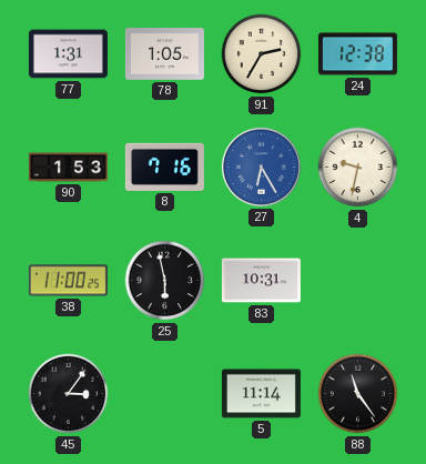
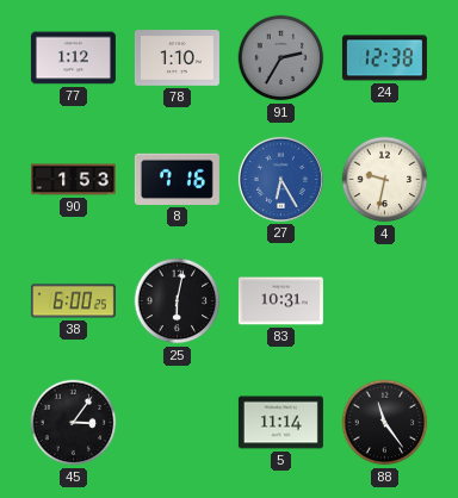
77: 1:31 -> 1:12 (73, 58)
78: 1:05 -> 1:10 (177, 58)
91 dial: cream -> grey (281, 58)
38: 11:00 -> 6:00 (73, 301)
25: 5:58 -> 6:02 (178, 301)
